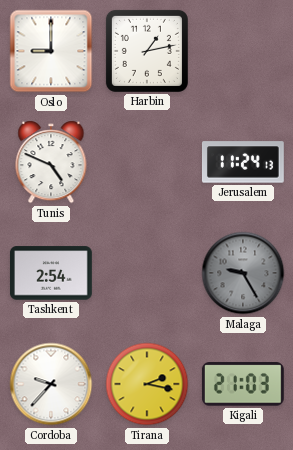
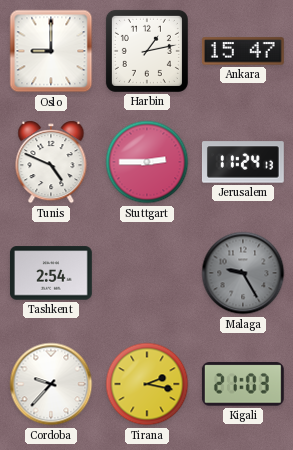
Ankara: none -> 15:47 (243, 51)
Stuttgart: none -> 2:45 (147, 162)
